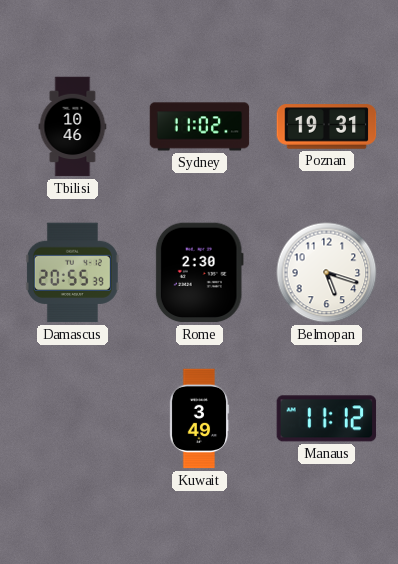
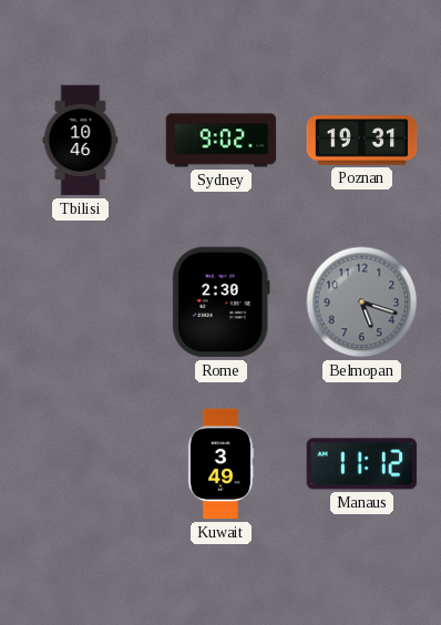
Sydney: 11:02 -> 9:02 (222, 141)
Damascus: 20:55 -> none (72, 273)
Belmopan dial: white -> grey (362, 303)
